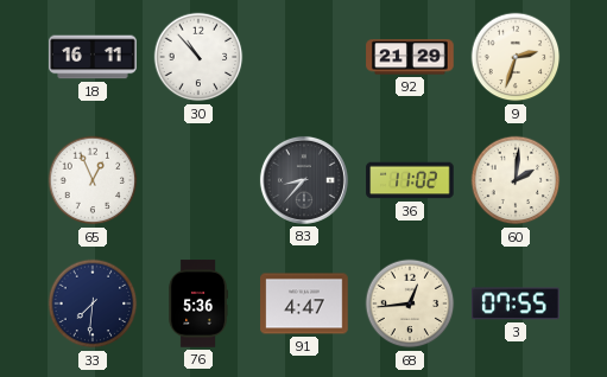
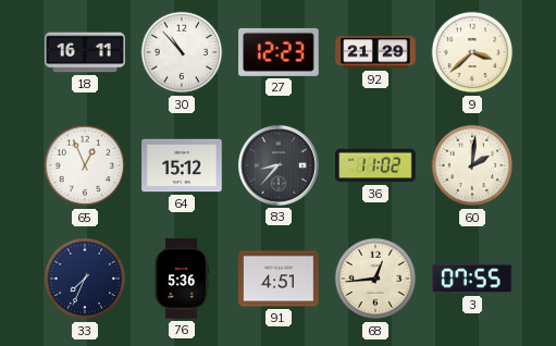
27: none -> 12:23 (279, 52)
9: 2:33 -> 3:38 (472, 52)
64: none -> 15:12 (182, 165)
33: 7:31 -> 7:34 (85, 279)
91: 4:47 -> 4:51 (279, 279)
